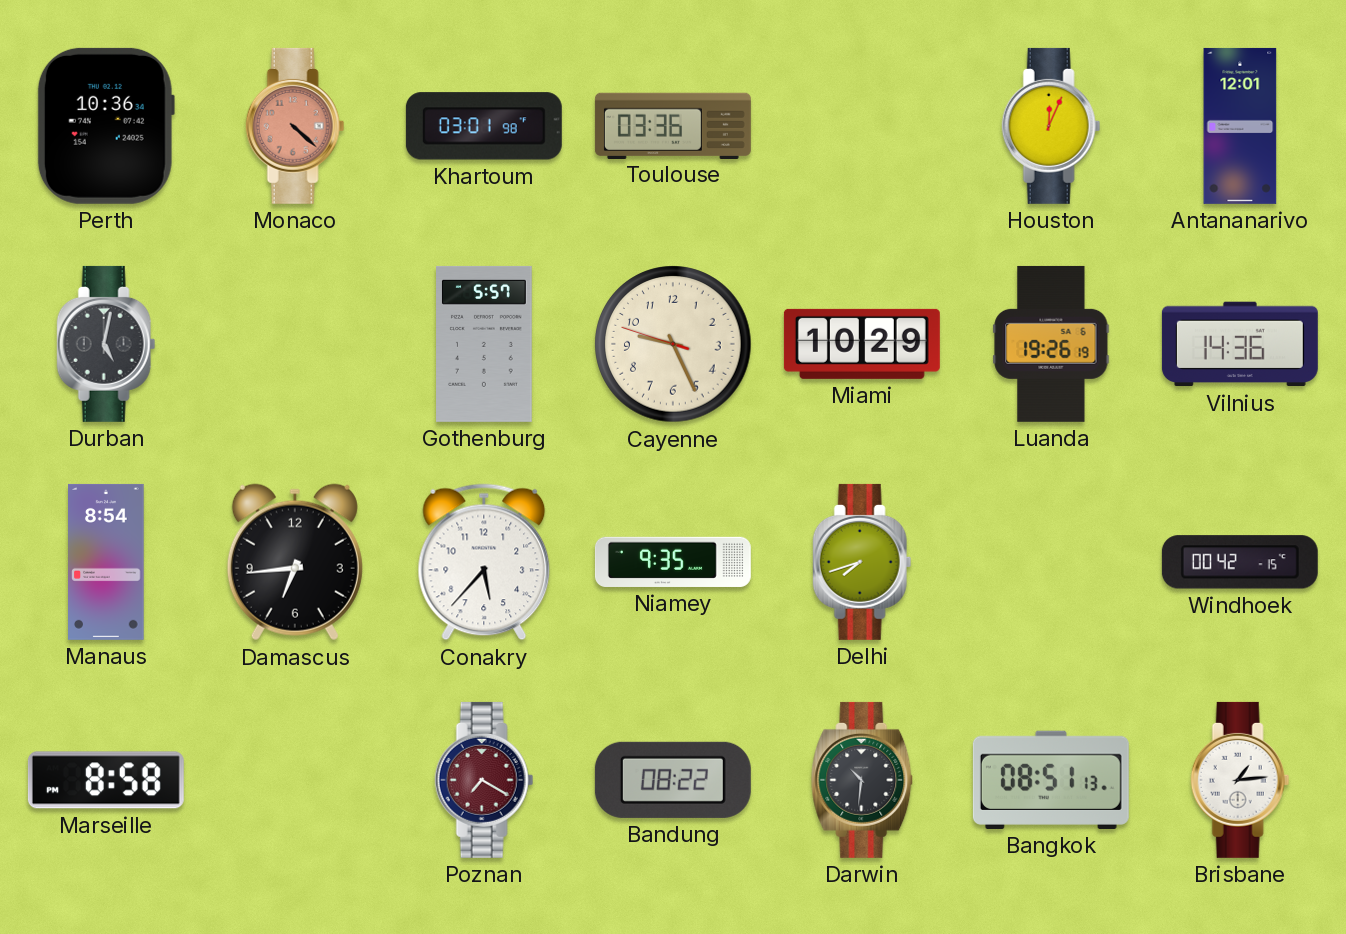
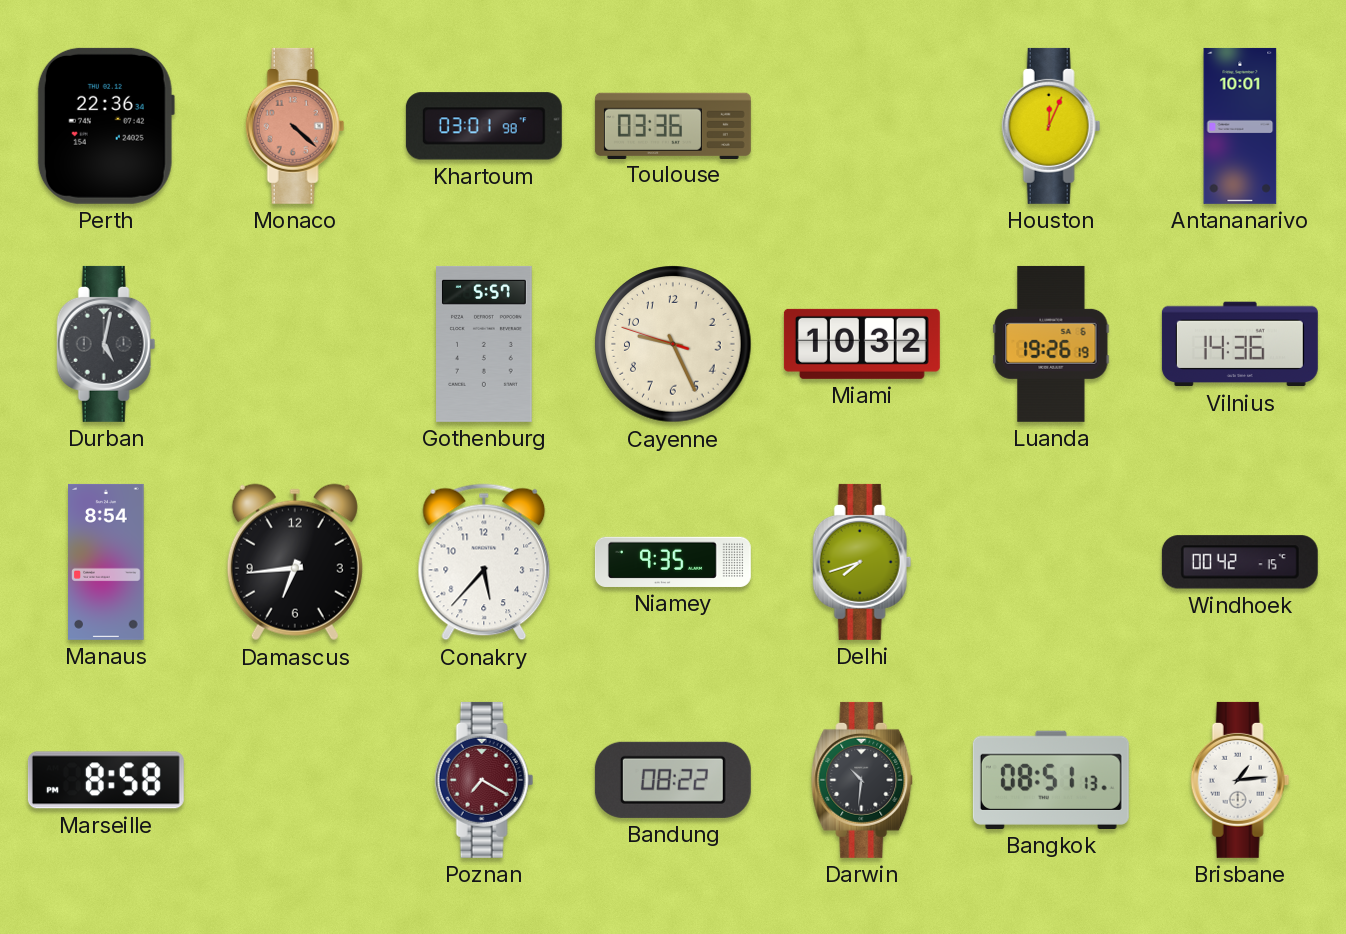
Perth: 10:36 -> 22:36 (106, 126)
Antananarivo: 12:01 -> 10:01 (1240, 126)
Miami: 10:29 -> 10:32 (862, 344)
